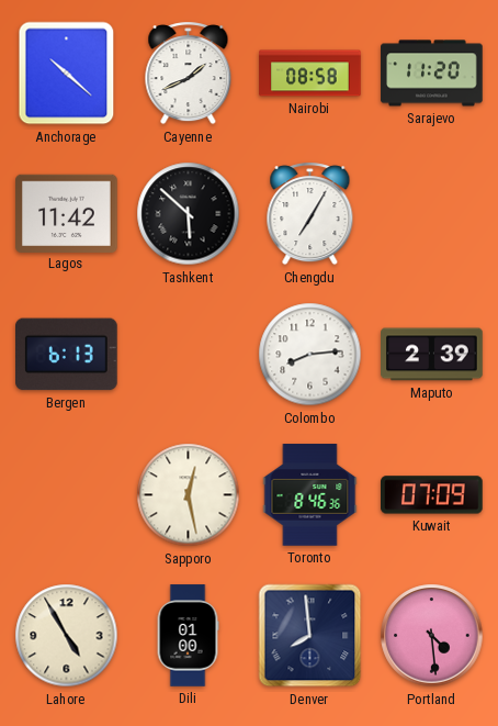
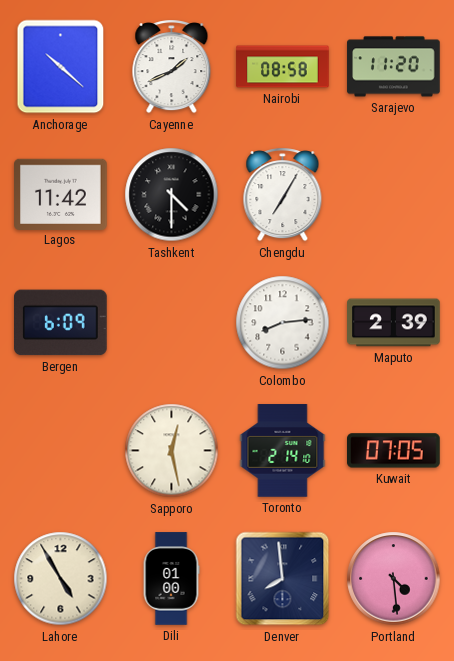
Tashkent: 5:52 -> 4:30 (172, 195)
Bergen: 6:13 -> 6:09 (61, 323)
Toronto: 8:46 -> 2:14 (283, 451)
Kuwait: 07:09 -> 07:05 (394, 451)
